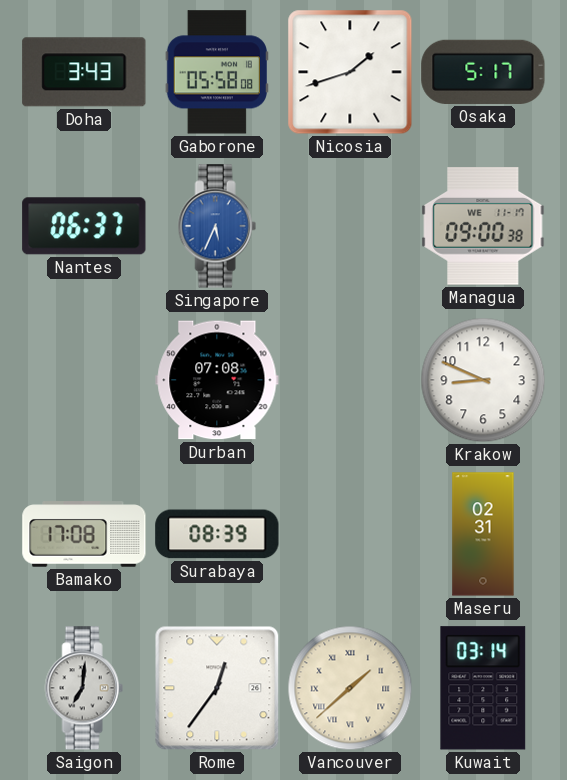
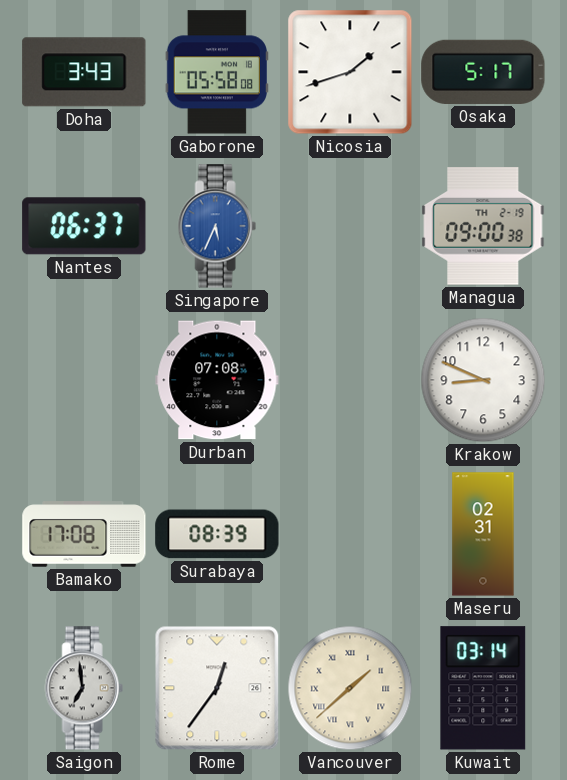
Managua date: WE 11-17 -> TH 2-19 (483, 226)
Saigon: 7:01 -> 6:59 (84, 688)
